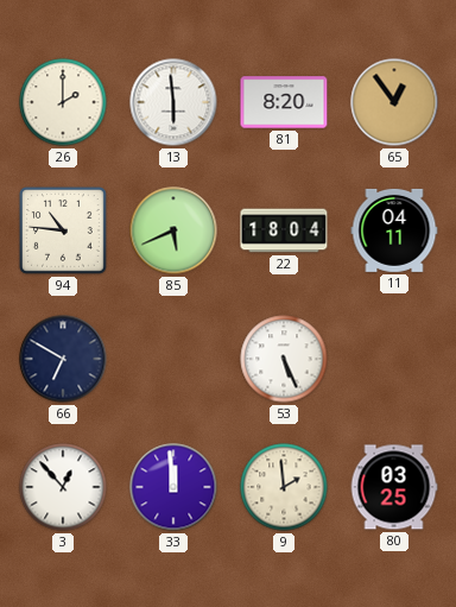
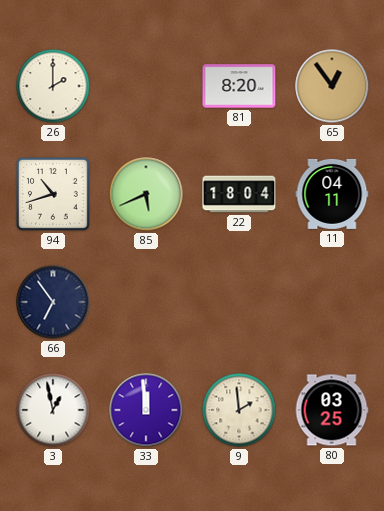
13: 5:59 -> none (173, 102)
94: 10:46 -> 10:42 (53, 194)
66: 6:50 -> 6:54 (53, 302)
53: 5:26 -> none (284, 359)
3: 12:53 -> 12:58 (53, 410)
